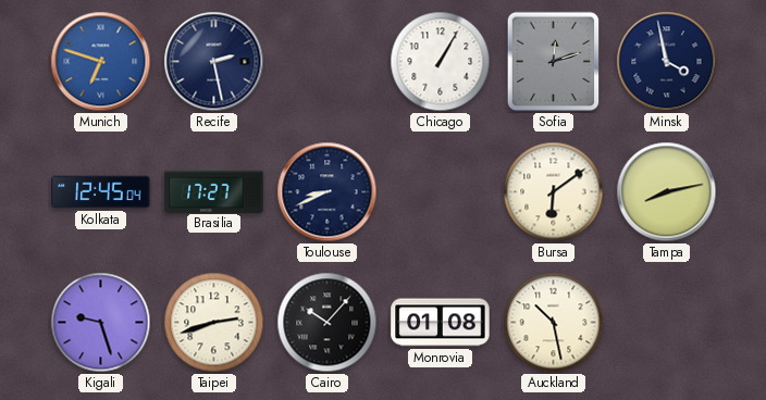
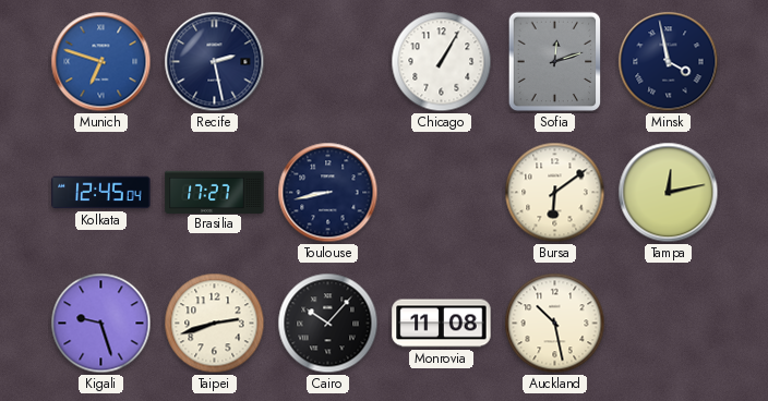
Toulouse: 8:41 -> 8:43 (328, 193)
Tampa: 8:13 -> 12:13 (669, 193)
Monrovia: 01:08 -> 11:08 (442, 324)
